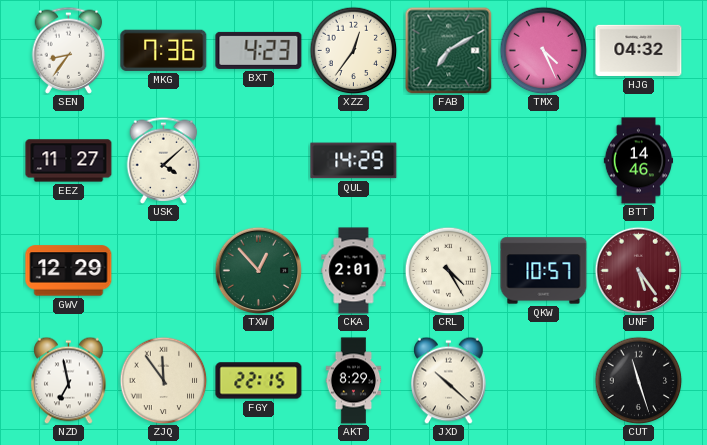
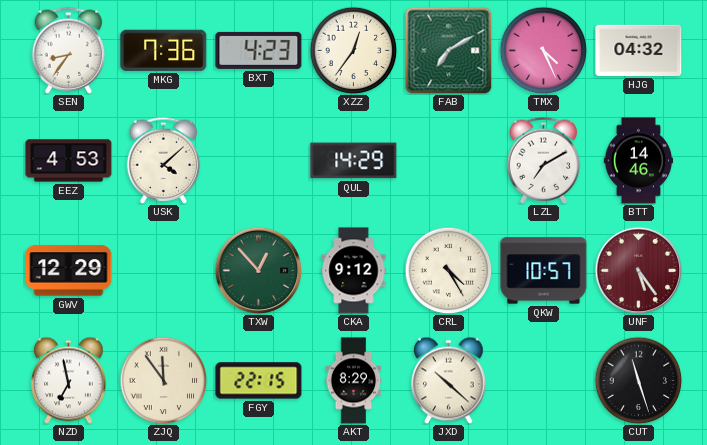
EEZ: 11:27 -> 4:53 (69, 161)
LZL: none -> 7:10 (544, 160)
CKA: 2:01 -> 9:12 (354, 271)
